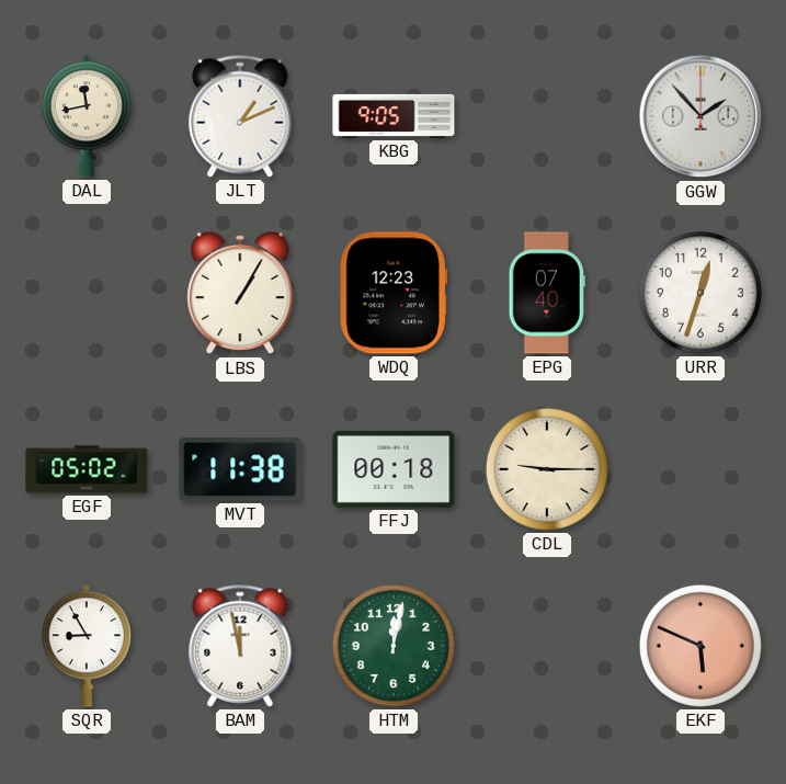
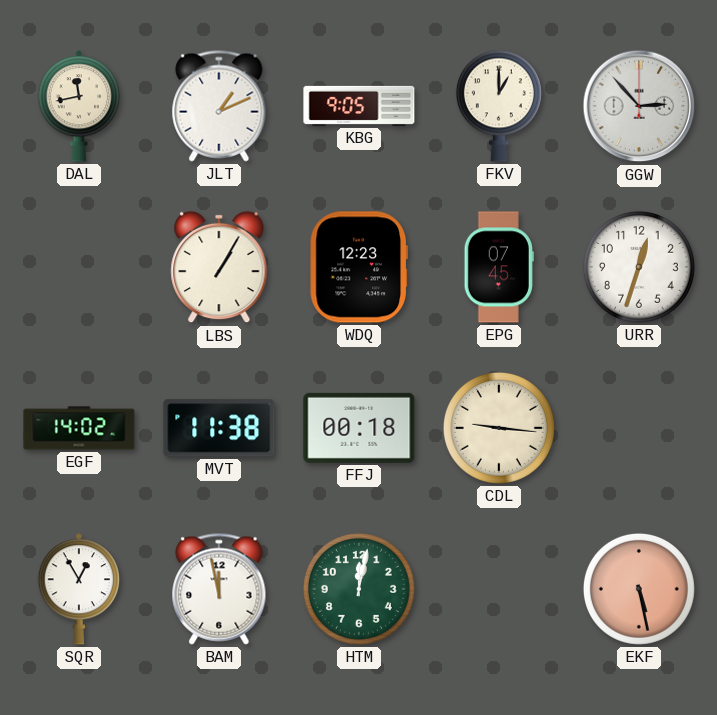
FKV: none -> 1:00 (499, 106)
GGW: 1:53 -> 2:53 (639, 106)
EPG: 07:40 -> 07:45 (499, 267)
EGF: 05:02 -> 14:02 (79, 428)
CDL: 9:15 -> 9:16 (499, 428)
SQR: 8:55 -> 12:55 (78, 589)
EKF: 5:49 -> 5:28 (639, 589)
